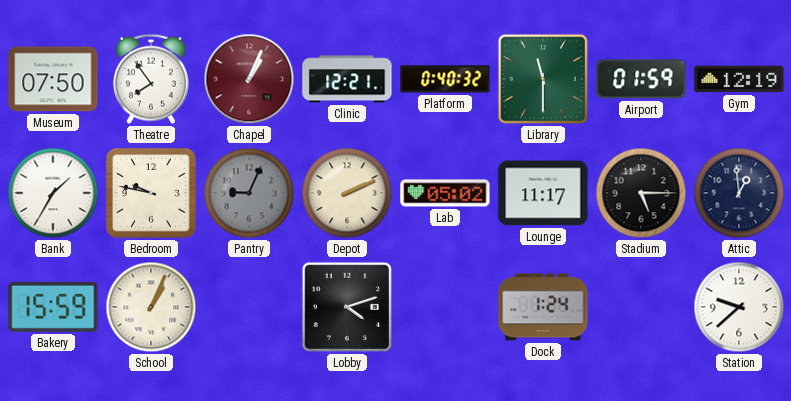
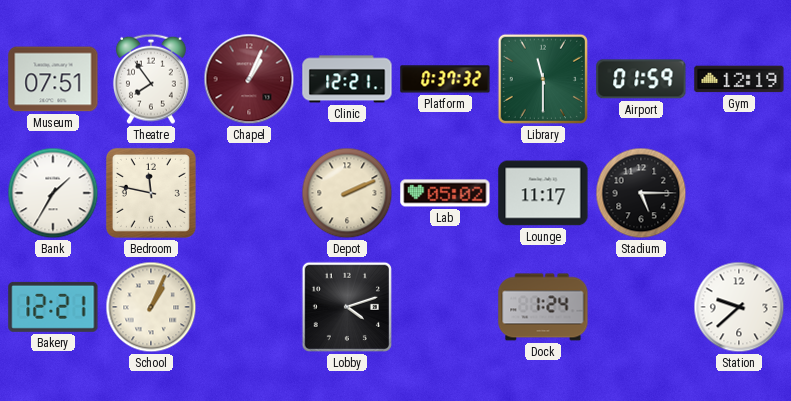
Museum: 07:50 -> 07:51 (53, 79)
Platform: 0:40 -> 0:37 (445, 79)
Bedroom: 9:47 -> 11:47 (151, 193)
Pantry: 9:04 -> none (249, 193)
Attic: 12:59 -> none (739, 193)
Bakery: 15:59 -> 12:21 (53, 307)
